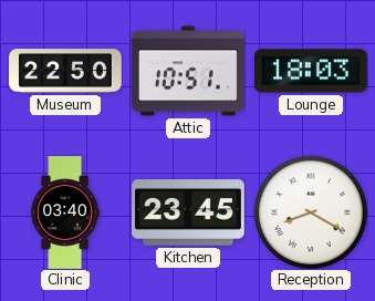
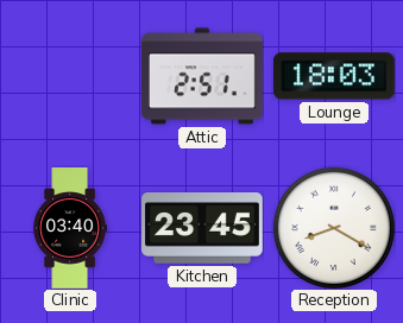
Museum: 22:50 -> none (65, 71)
Attic: 10:51 -> 2:51 (203, 76)
